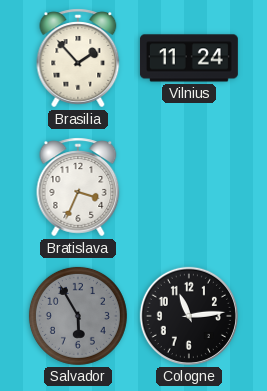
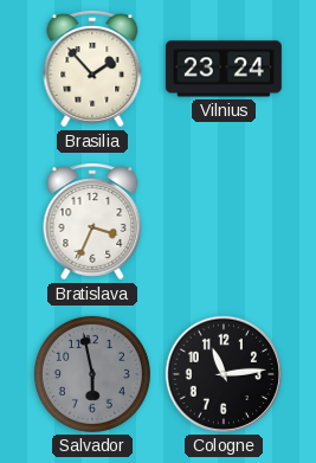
Vilnius: 11:24 -> 23:24 (224, 69)
Salvador: 5:55 -> 5:58 (92, 374)
